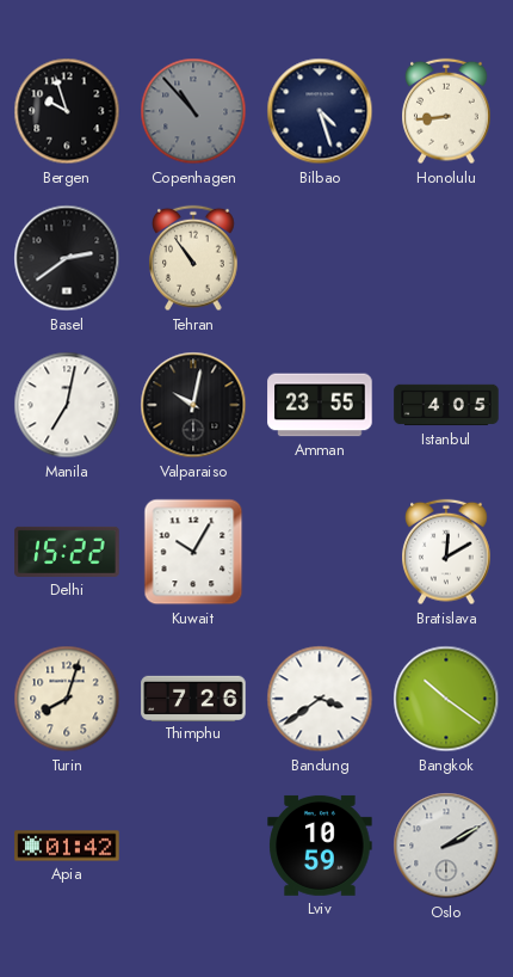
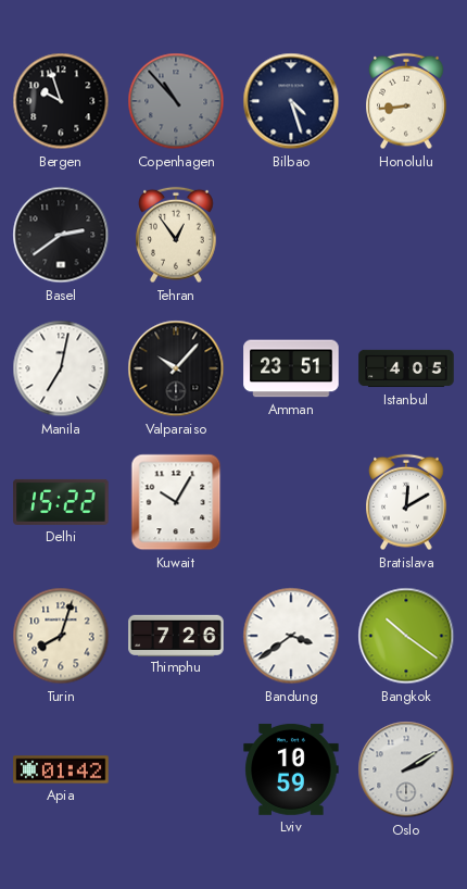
Tehran: 10:54 -> 12:54 (176, 235)
Valparaiso: 10:02 -> 10:07 (176, 368)
Amman: 23:55 -> 23:51 (291, 368)
